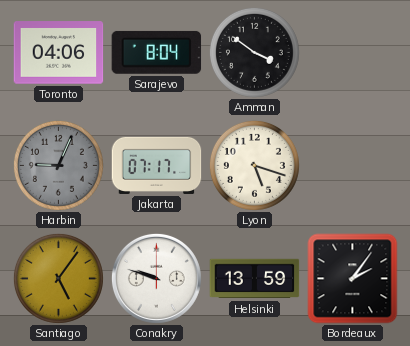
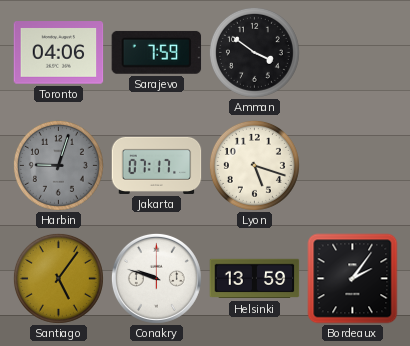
Sarajevo: 8:04 -> 7:59 (157, 52)
Harbin: 9:04 -> 9:03 (58, 165)
